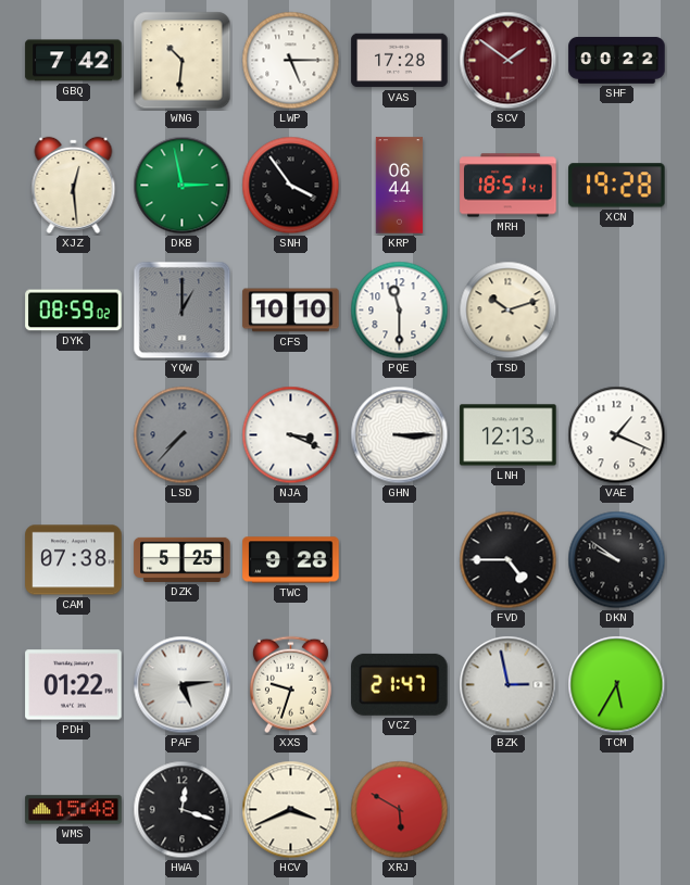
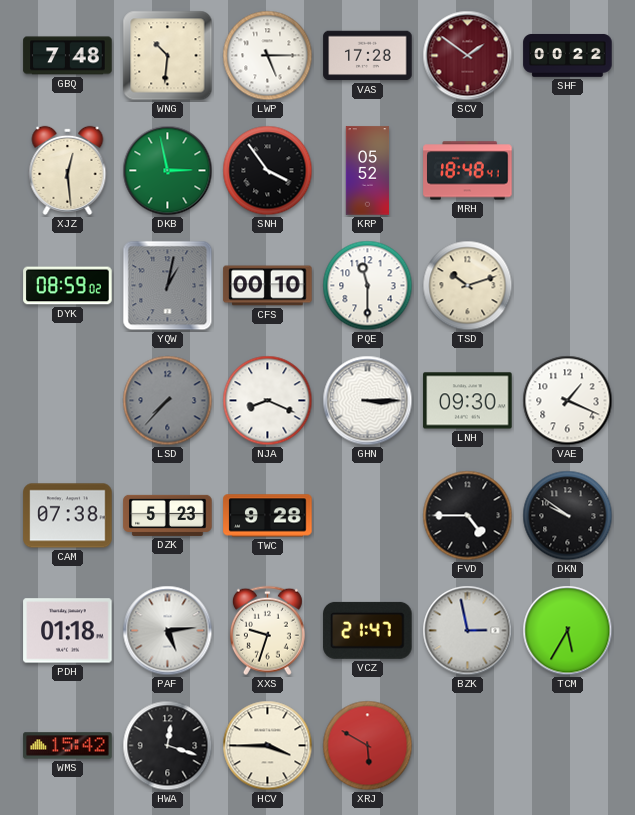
GBQ: 7:42 -> 7:48 (68, 56)
KRP: 06:44 -> 05:52 (368, 171)
MRH: 18:51 -> 18:48 (468, 171)
XCN: 19:28 -> none (617, 186)
YQW: 1:00 -> 1:02 (168, 286)
CFS: 10:10 -> 00:10 (268, 286)
NJA: 3:19 -> 8:19 (268, 401)
LNH: 12:13 -> 09:30 (468, 401)
DZK: 5:25 -> 5:23 (168, 515)
PDH: 01:22 -> 01:18 (68, 631)
WMS: 15:48 -> 15:42 (68, 746)
HCV: 3:41 -> 3:45 (268, 746)
